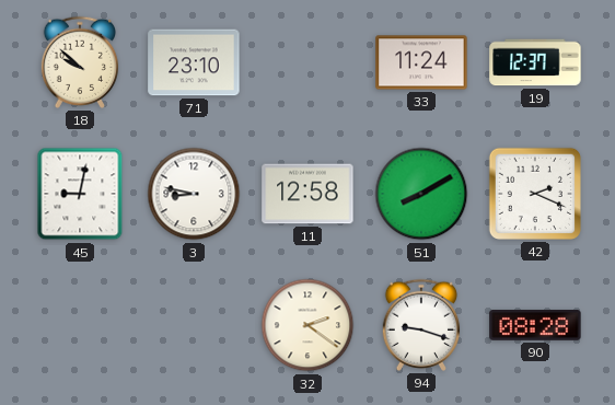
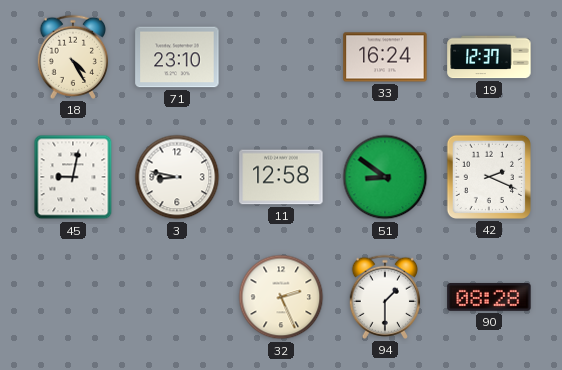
18: 9:52 -> 4:25 (73, 57)
33: 11:24 -> 16:24 (385, 57)
51: 8:10 -> 8:51 (385, 177)
32: 2:21 -> 2:26 (281, 297)
94: 9:18 -> 1:30 (385, 297)
